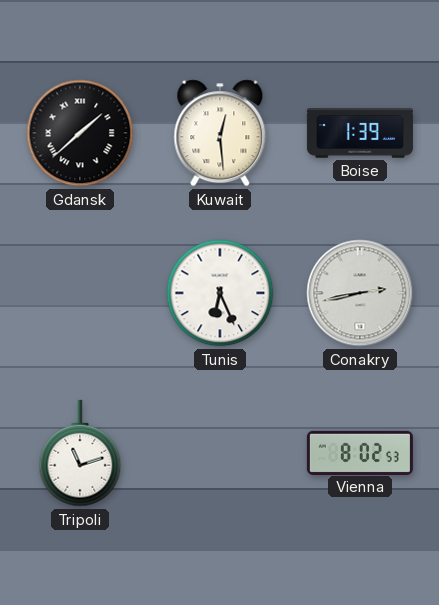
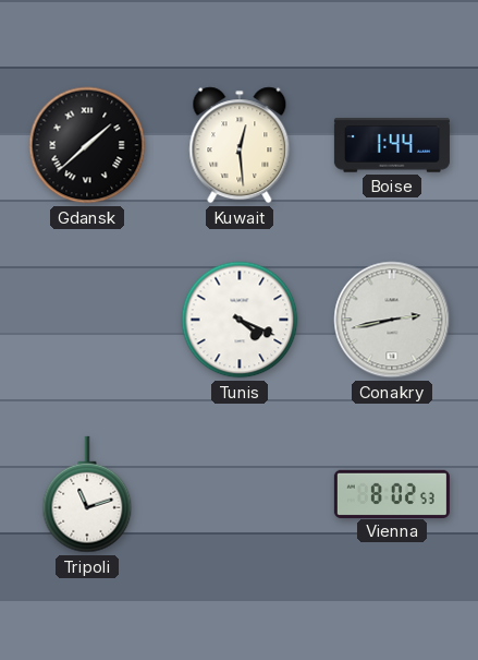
Boise: 1:39 -> 1:44 (392, 145)
Tunis: 6:26 -> 4:19 (240, 320)
